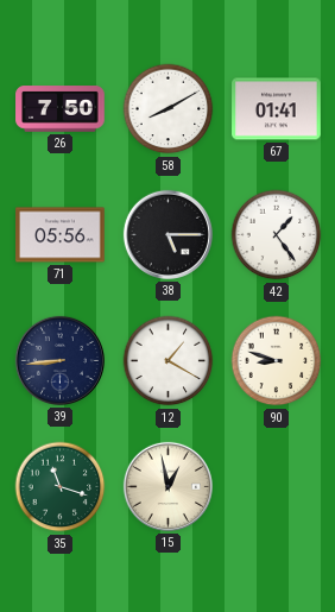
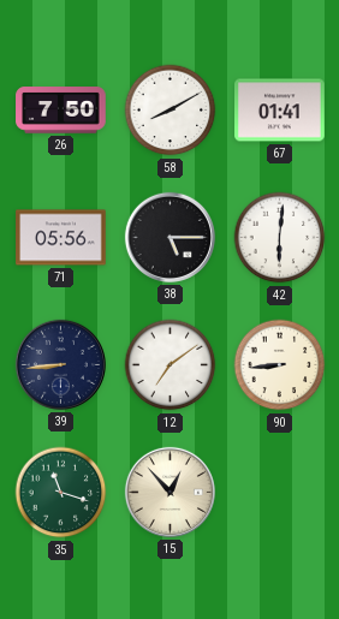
42: 1:24 -> 6:01 (280, 238)
12: 1:20 -> 7:09 (171, 365)
90: 8:48 -> 8:44 (280, 365)
15: 12:58 -> 12:53 (169, 492)
